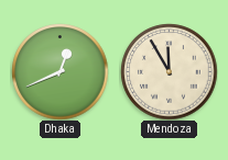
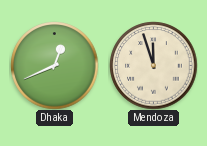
Mendoza: 11:55 -> 11:57 (153, 65)
